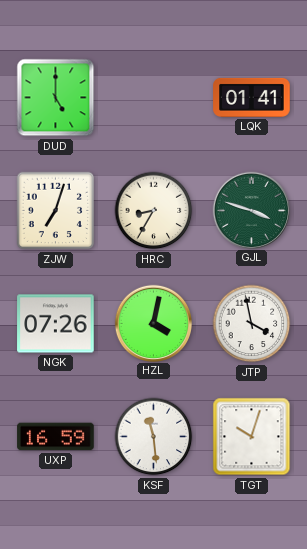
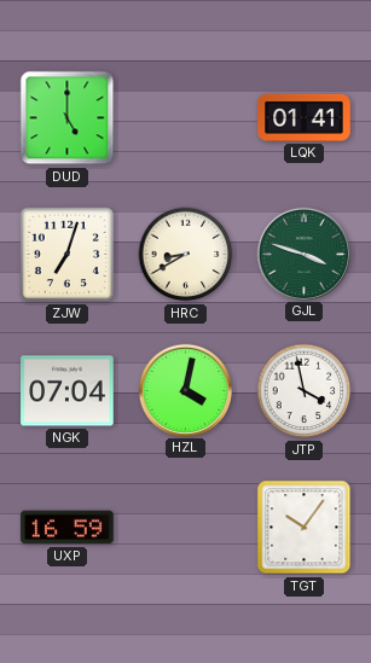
HRC: 8:35 -> 8:40 (186, 255)
NGK: 07:26 -> 07:04 (68, 391)
KSF: 11:29 -> none (154, 437)
TGT: 10:03 -> 10:06 (305, 528)
